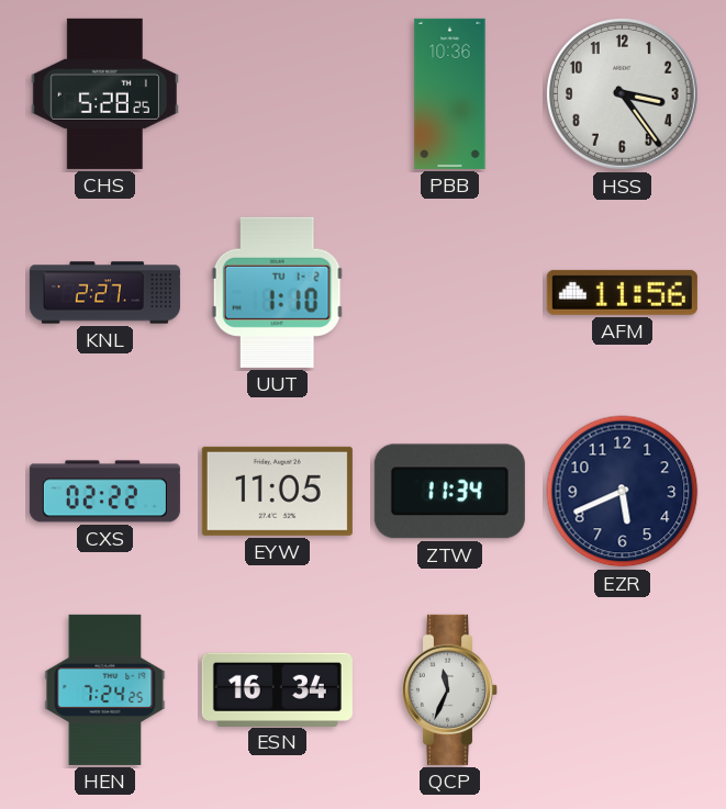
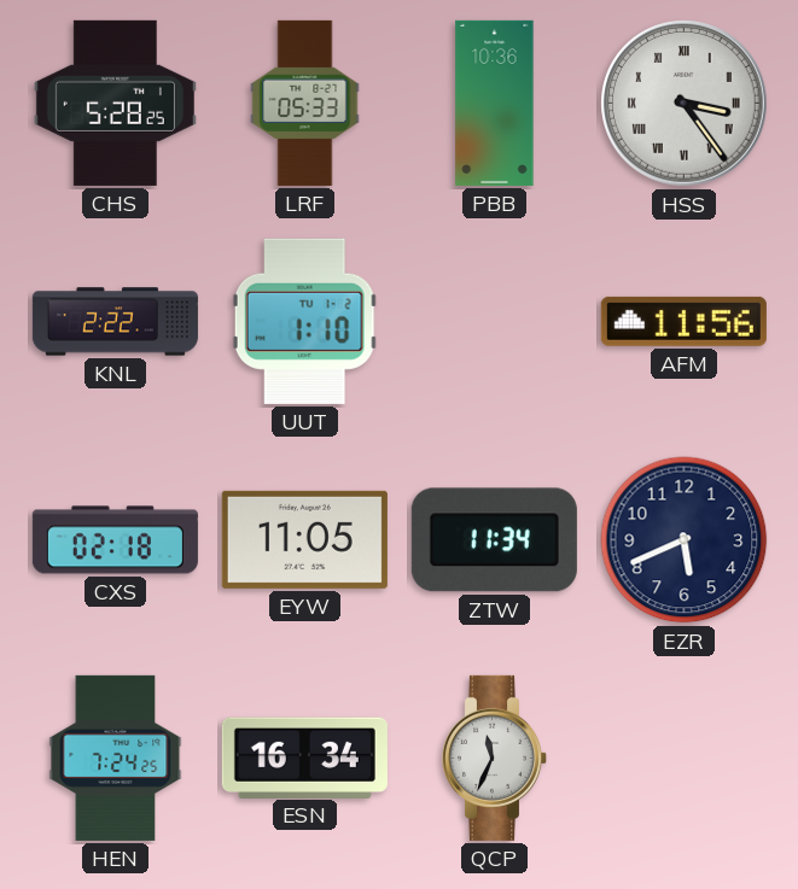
LRF: none -> 05:33 (305, 103)
HSS numerals: Arabic -> Roman (685, 104)
KNL: 2:27 -> 2:22 (115, 322)
CXS: 02:22 -> 02:18 (115, 540)
